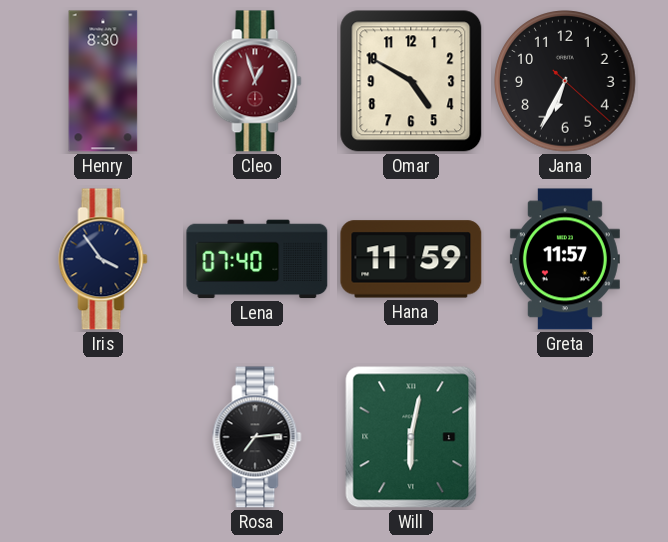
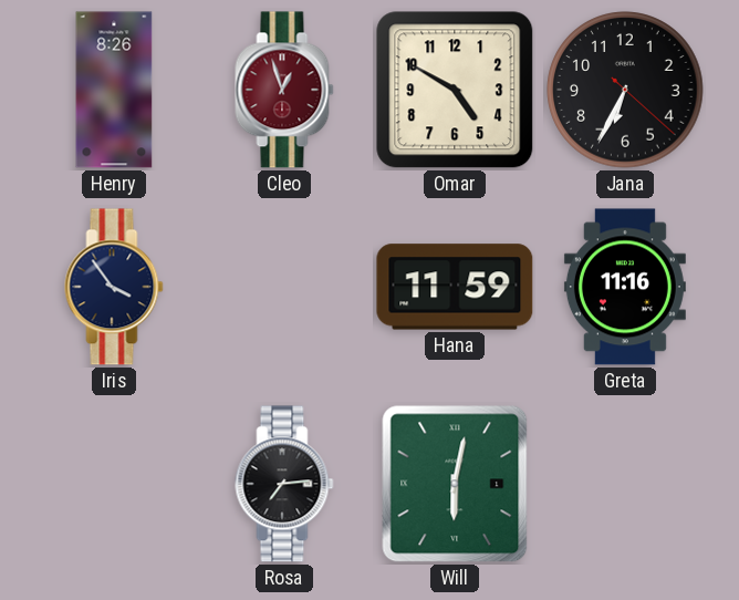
Henry: 8:30 -> 8:26 (114, 90)
Lena: 07:40 -> none (257, 259)
Greta: 11:57 -> 11:16 (625, 287)
